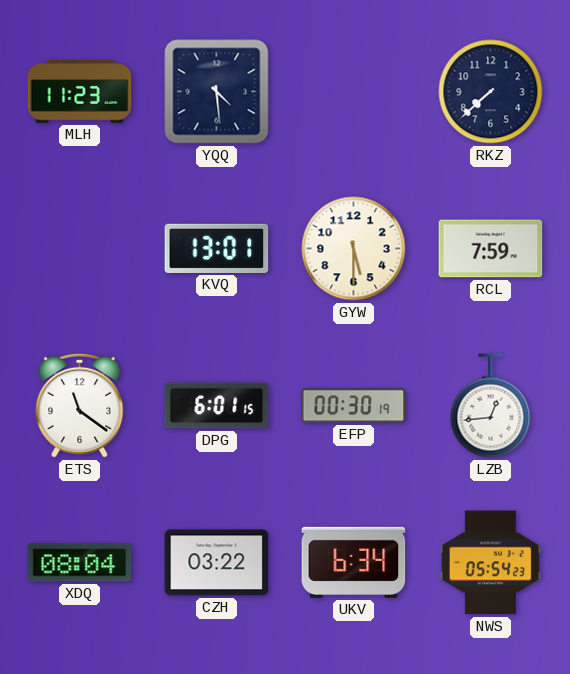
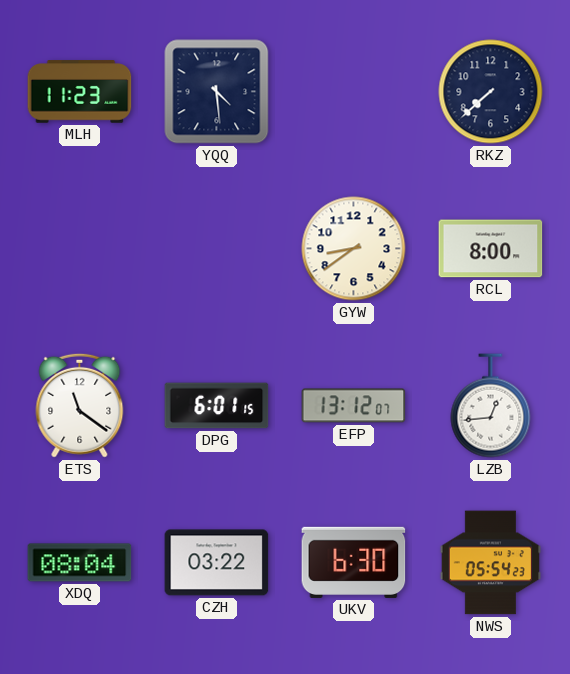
KVQ: 13:01 -> none (217, 248)
GYW: 5:30 -> 8:39 (354, 249)
RCL: 7:59 -> 8:00 (491, 249)
EFP: 00:30 -> 13:12 (354, 406)
UKV: 6:34 -> 6:30 (354, 562)
